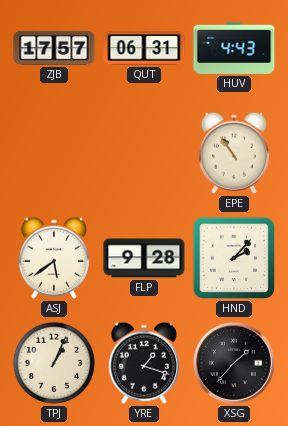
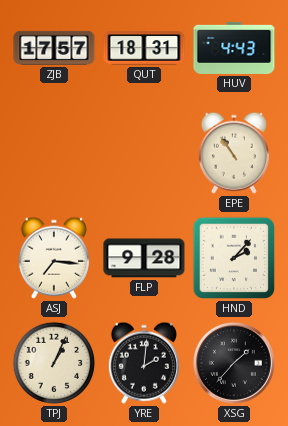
QUT: 06:31 -> 18:31 (144, 48)
ASJ: 5:39 -> 7:16 (54, 258)
YRE: 1:18 -> 2:01 (144, 363)
